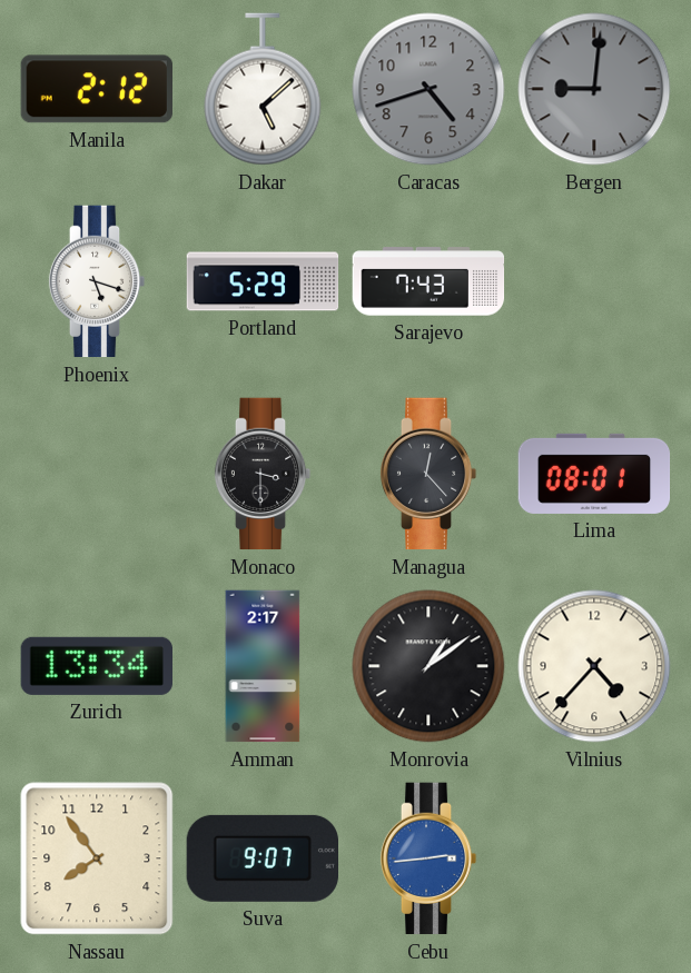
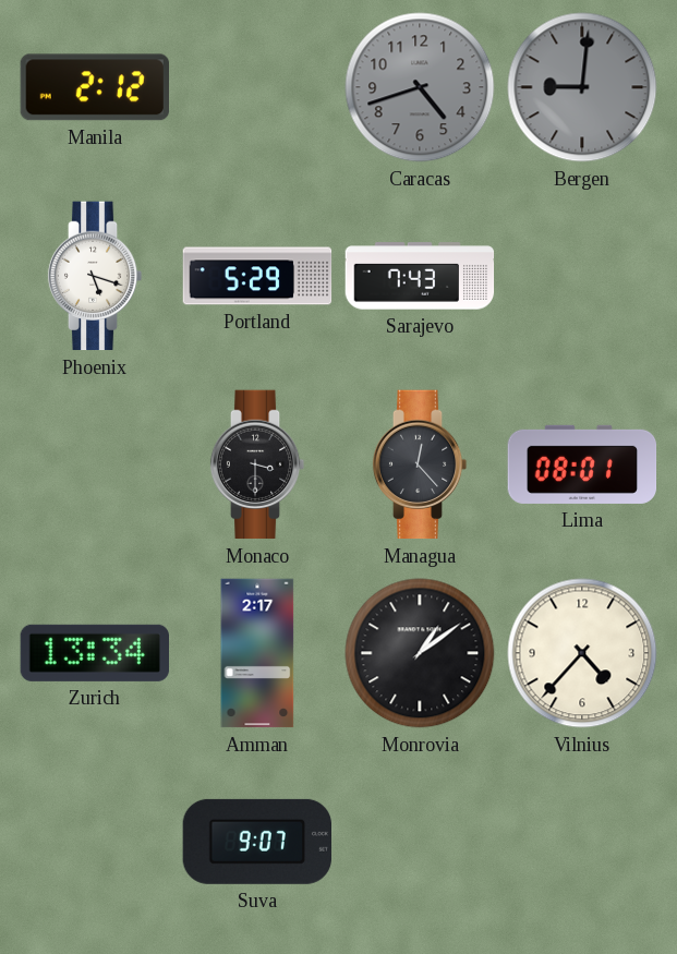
Dakar: 5:08 -> none (263, 89)
Nassau: 7:54 -> none (97, 858)
Cebu: 2:44 -> none (428, 858)
